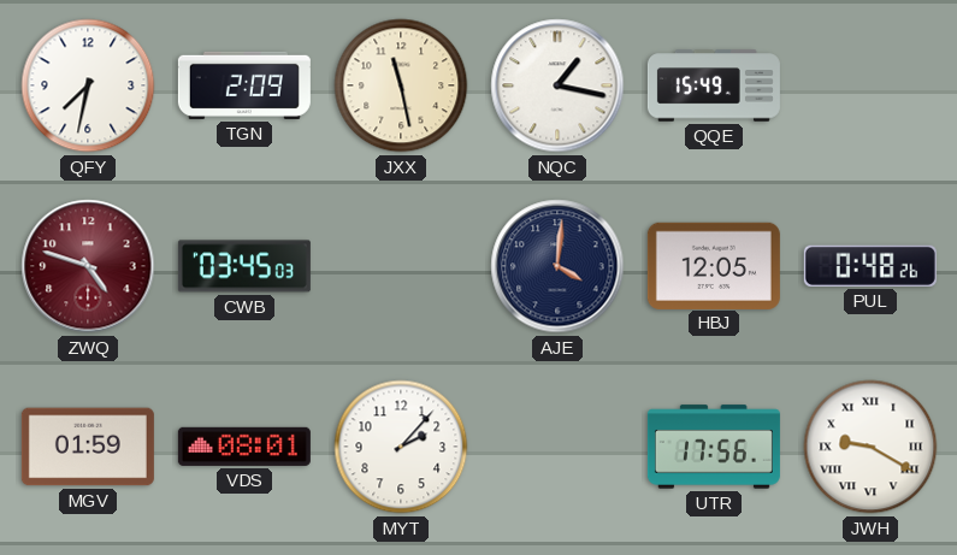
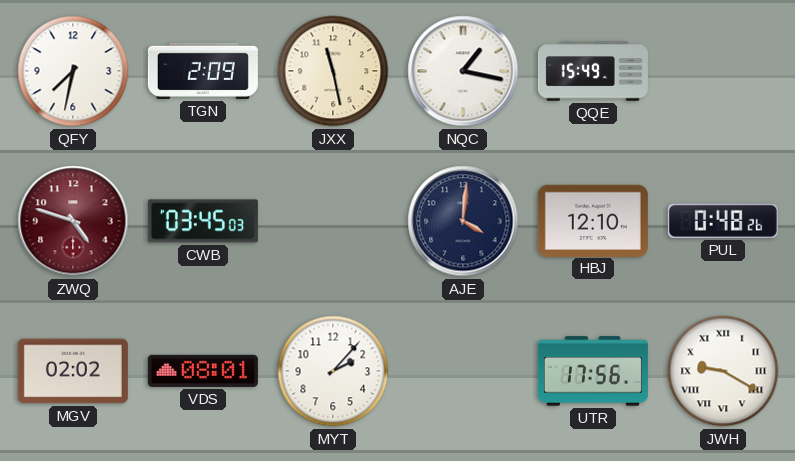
HBJ: 12:05 -> 12:10 (593, 220)
MGV: 01:59 -> 02:02 (73, 371)
